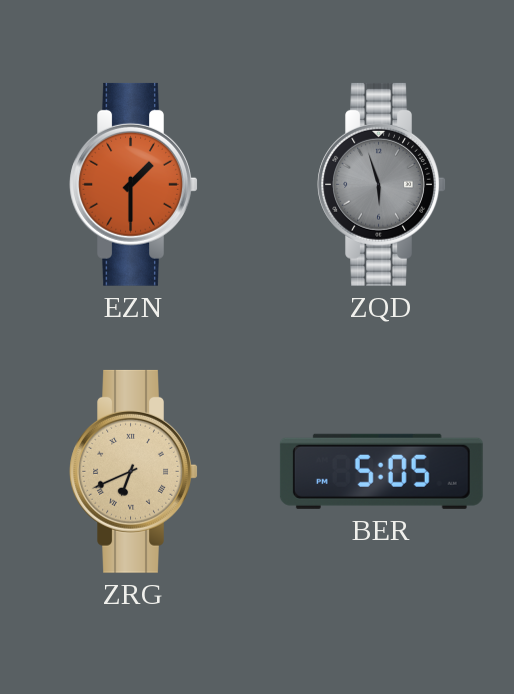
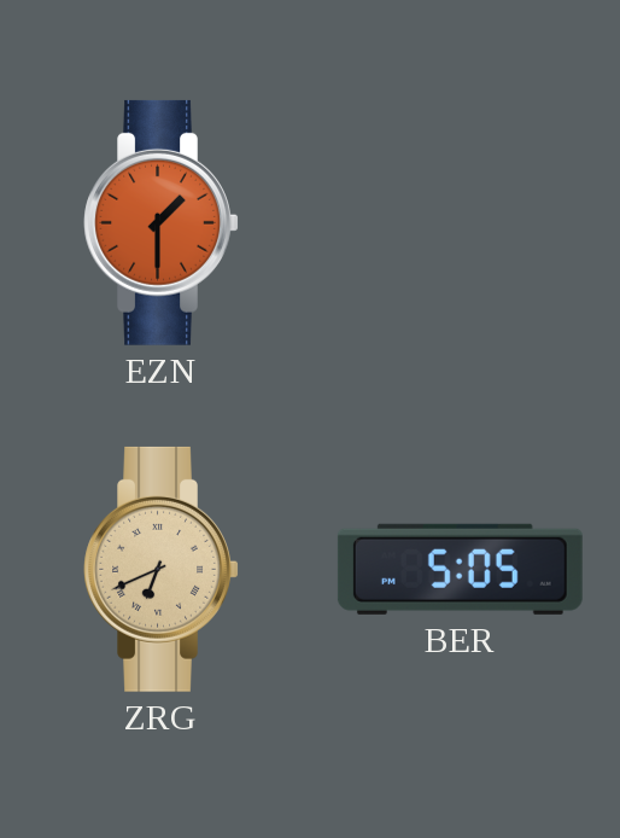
ZQD: 5:57 -> none (382, 184)
